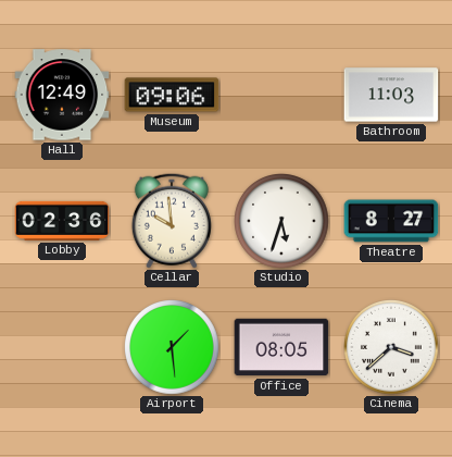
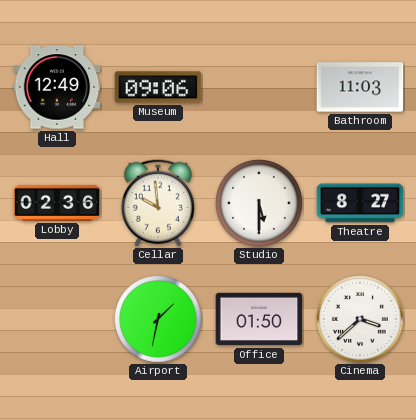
Studio: 5:33 -> 5:30 (260, 204)
Airport: 1:29 -> 1:32 (159, 320)
Office: 08:05 -> 01:50 (259, 319)
